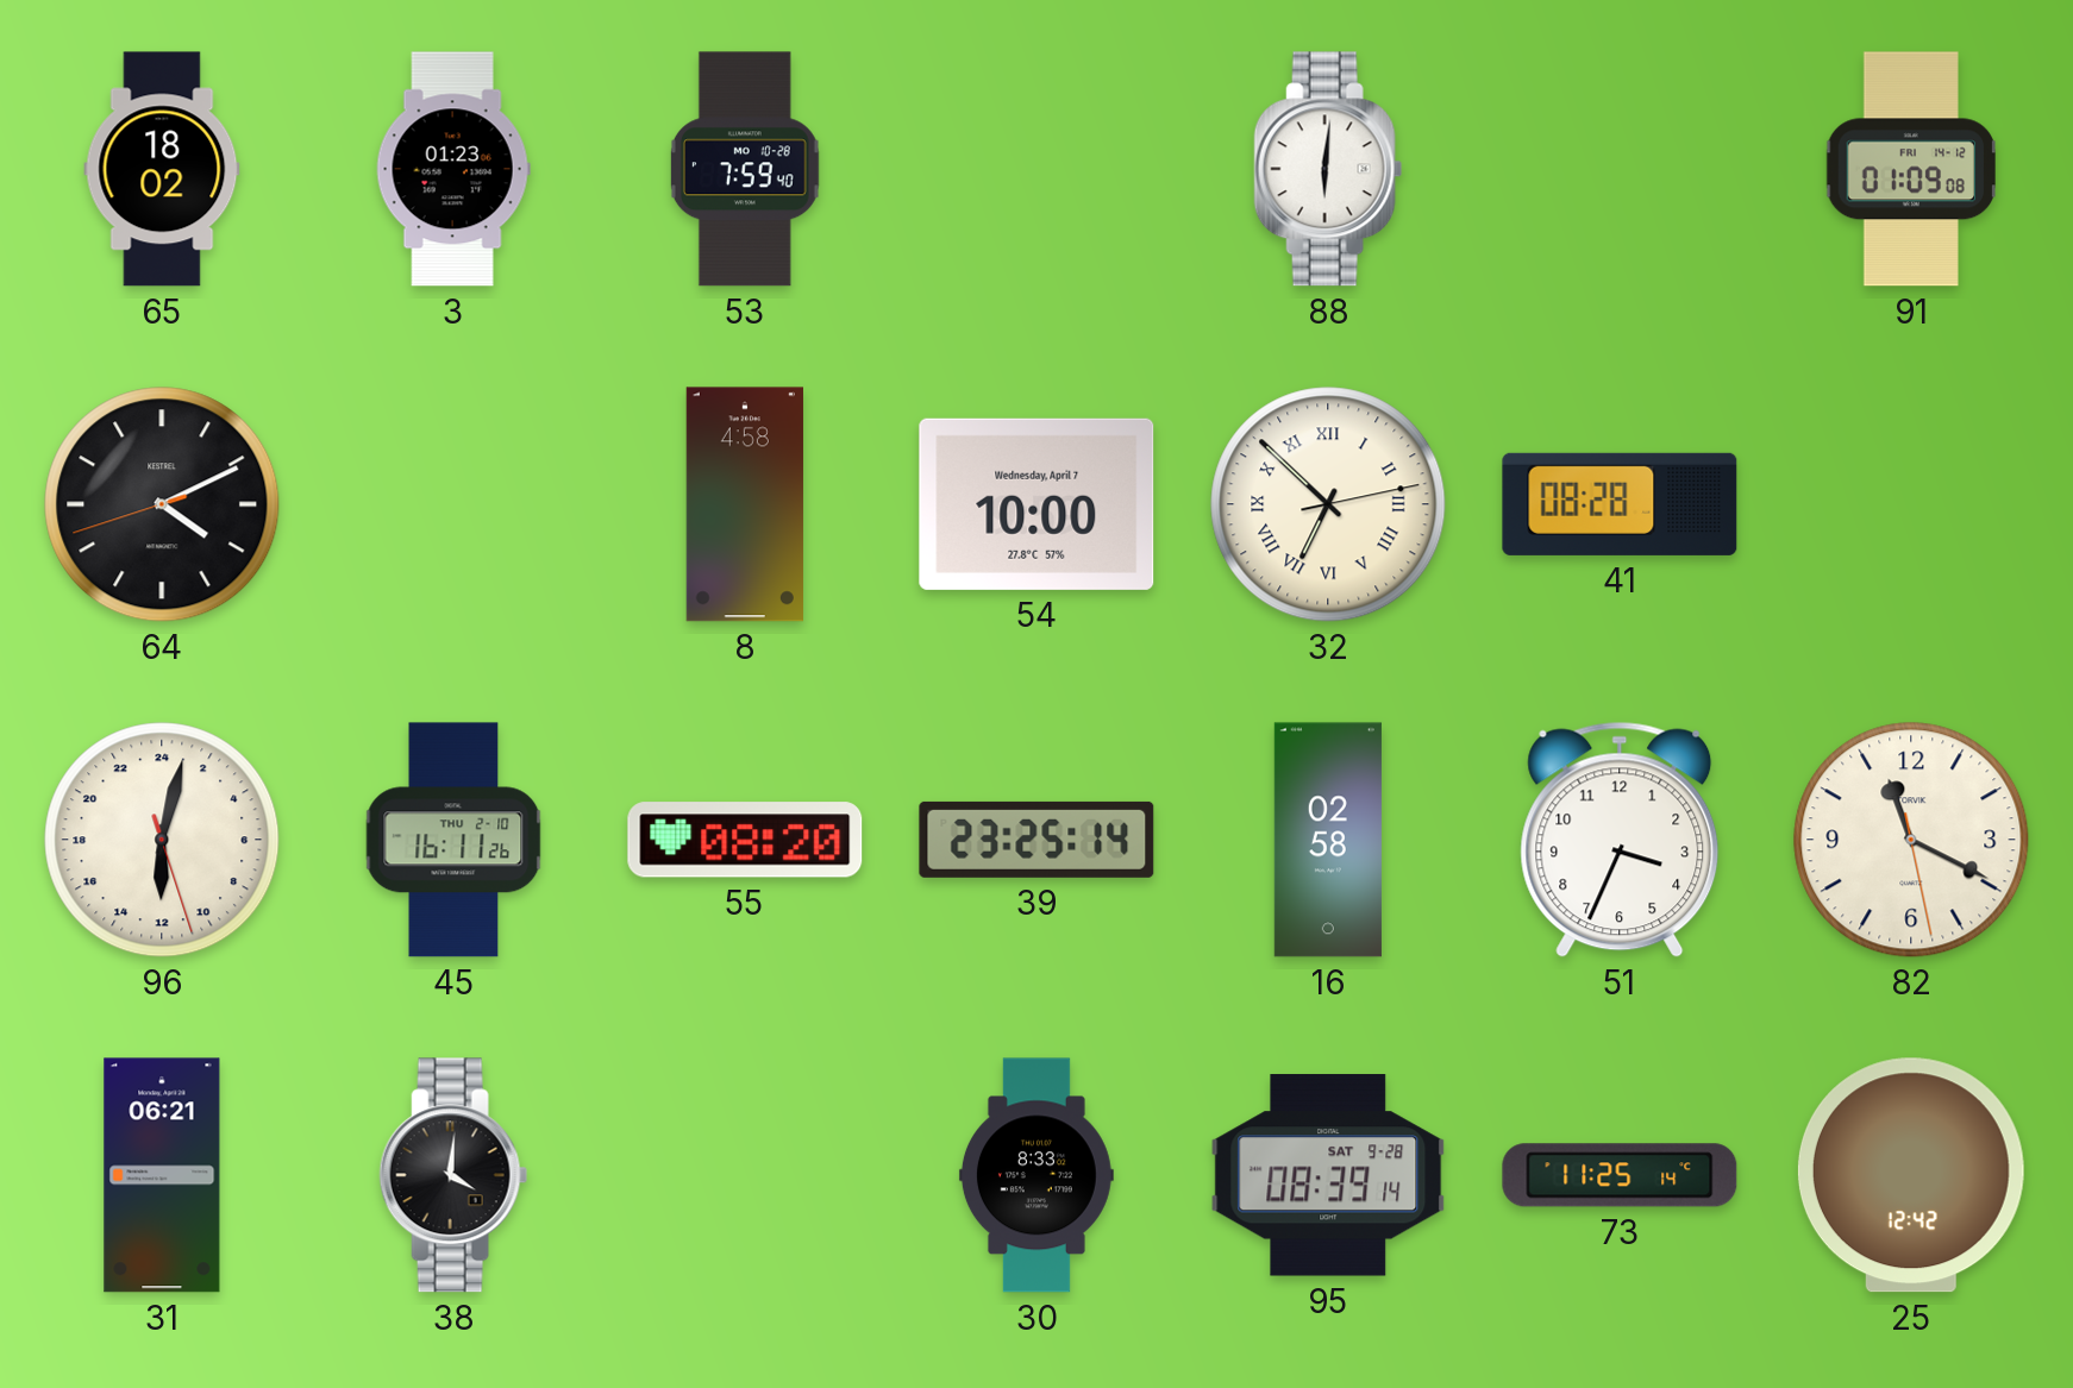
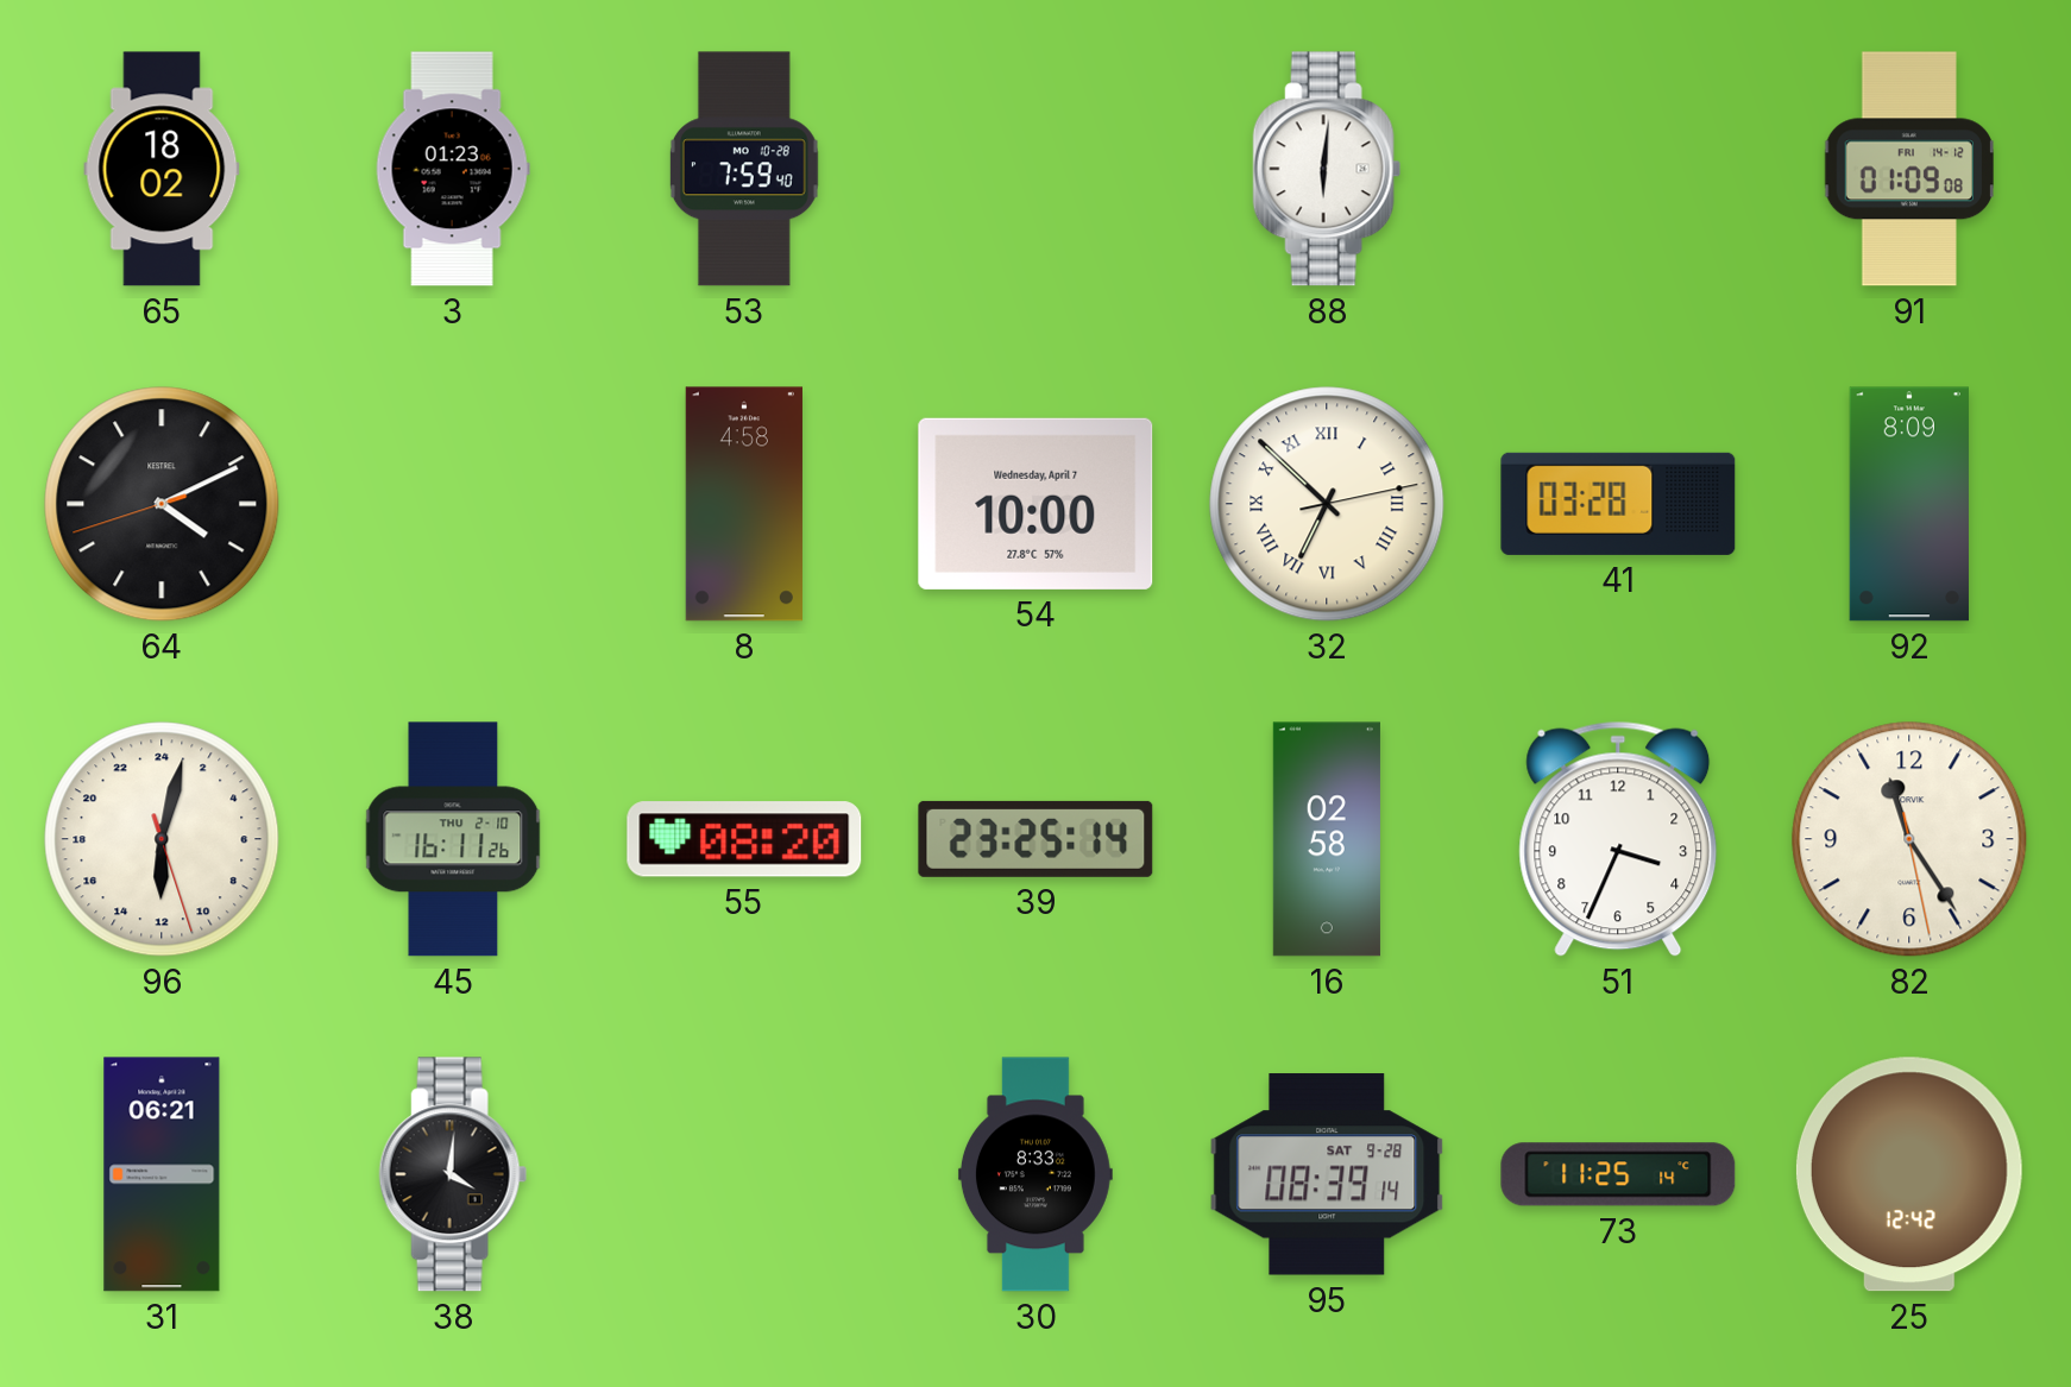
41: 08:28 -> 03:28 (1618, 504)
92: none -> 8:09 (1909, 504)
82: 11:19 -> 11:24 (1909, 839)
